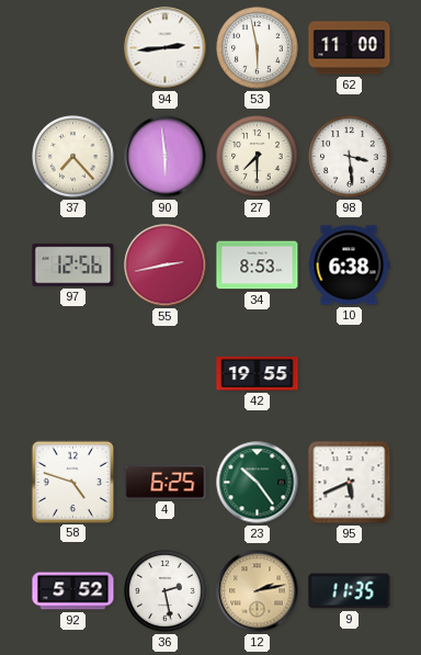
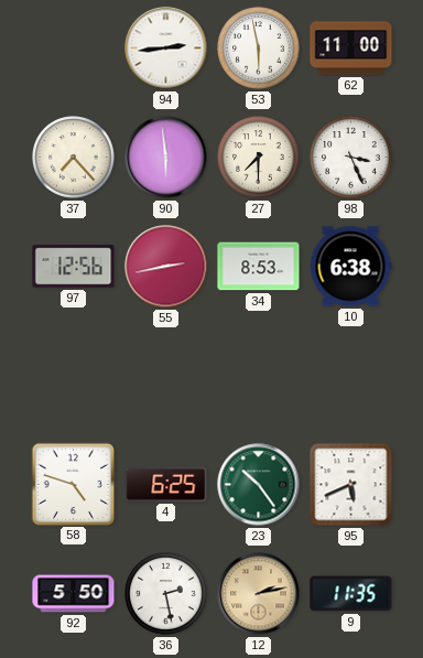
98: 3:29 -> 3:26 (351, 158)
42: 19:55 -> none (258, 374)
92: 5:52 -> 5:50 (74, 594)
